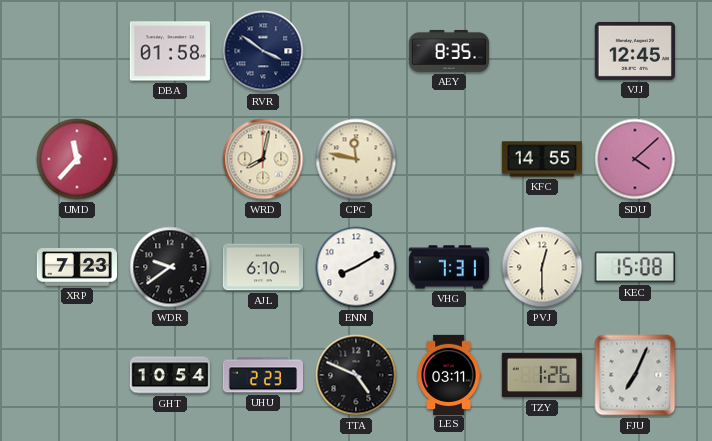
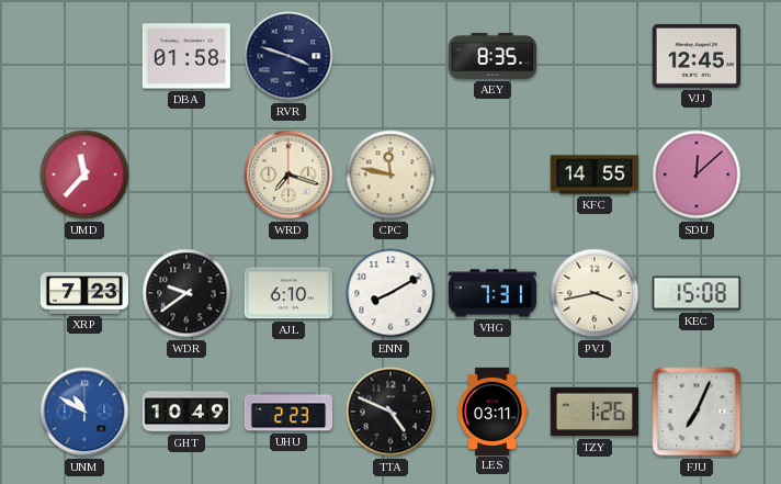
RVR: 3:51 -> 3:48 (288, 56)
WRD: 8:02 -> 7:18 (288, 175)
SDU: 4:08 -> 12:08 (697, 175)
PVJ: 12:30 -> 3:43 (595, 293)
UNM: none -> 10:50 (84, 412)
GHT: 10:54 -> 10:49 (185, 412)
